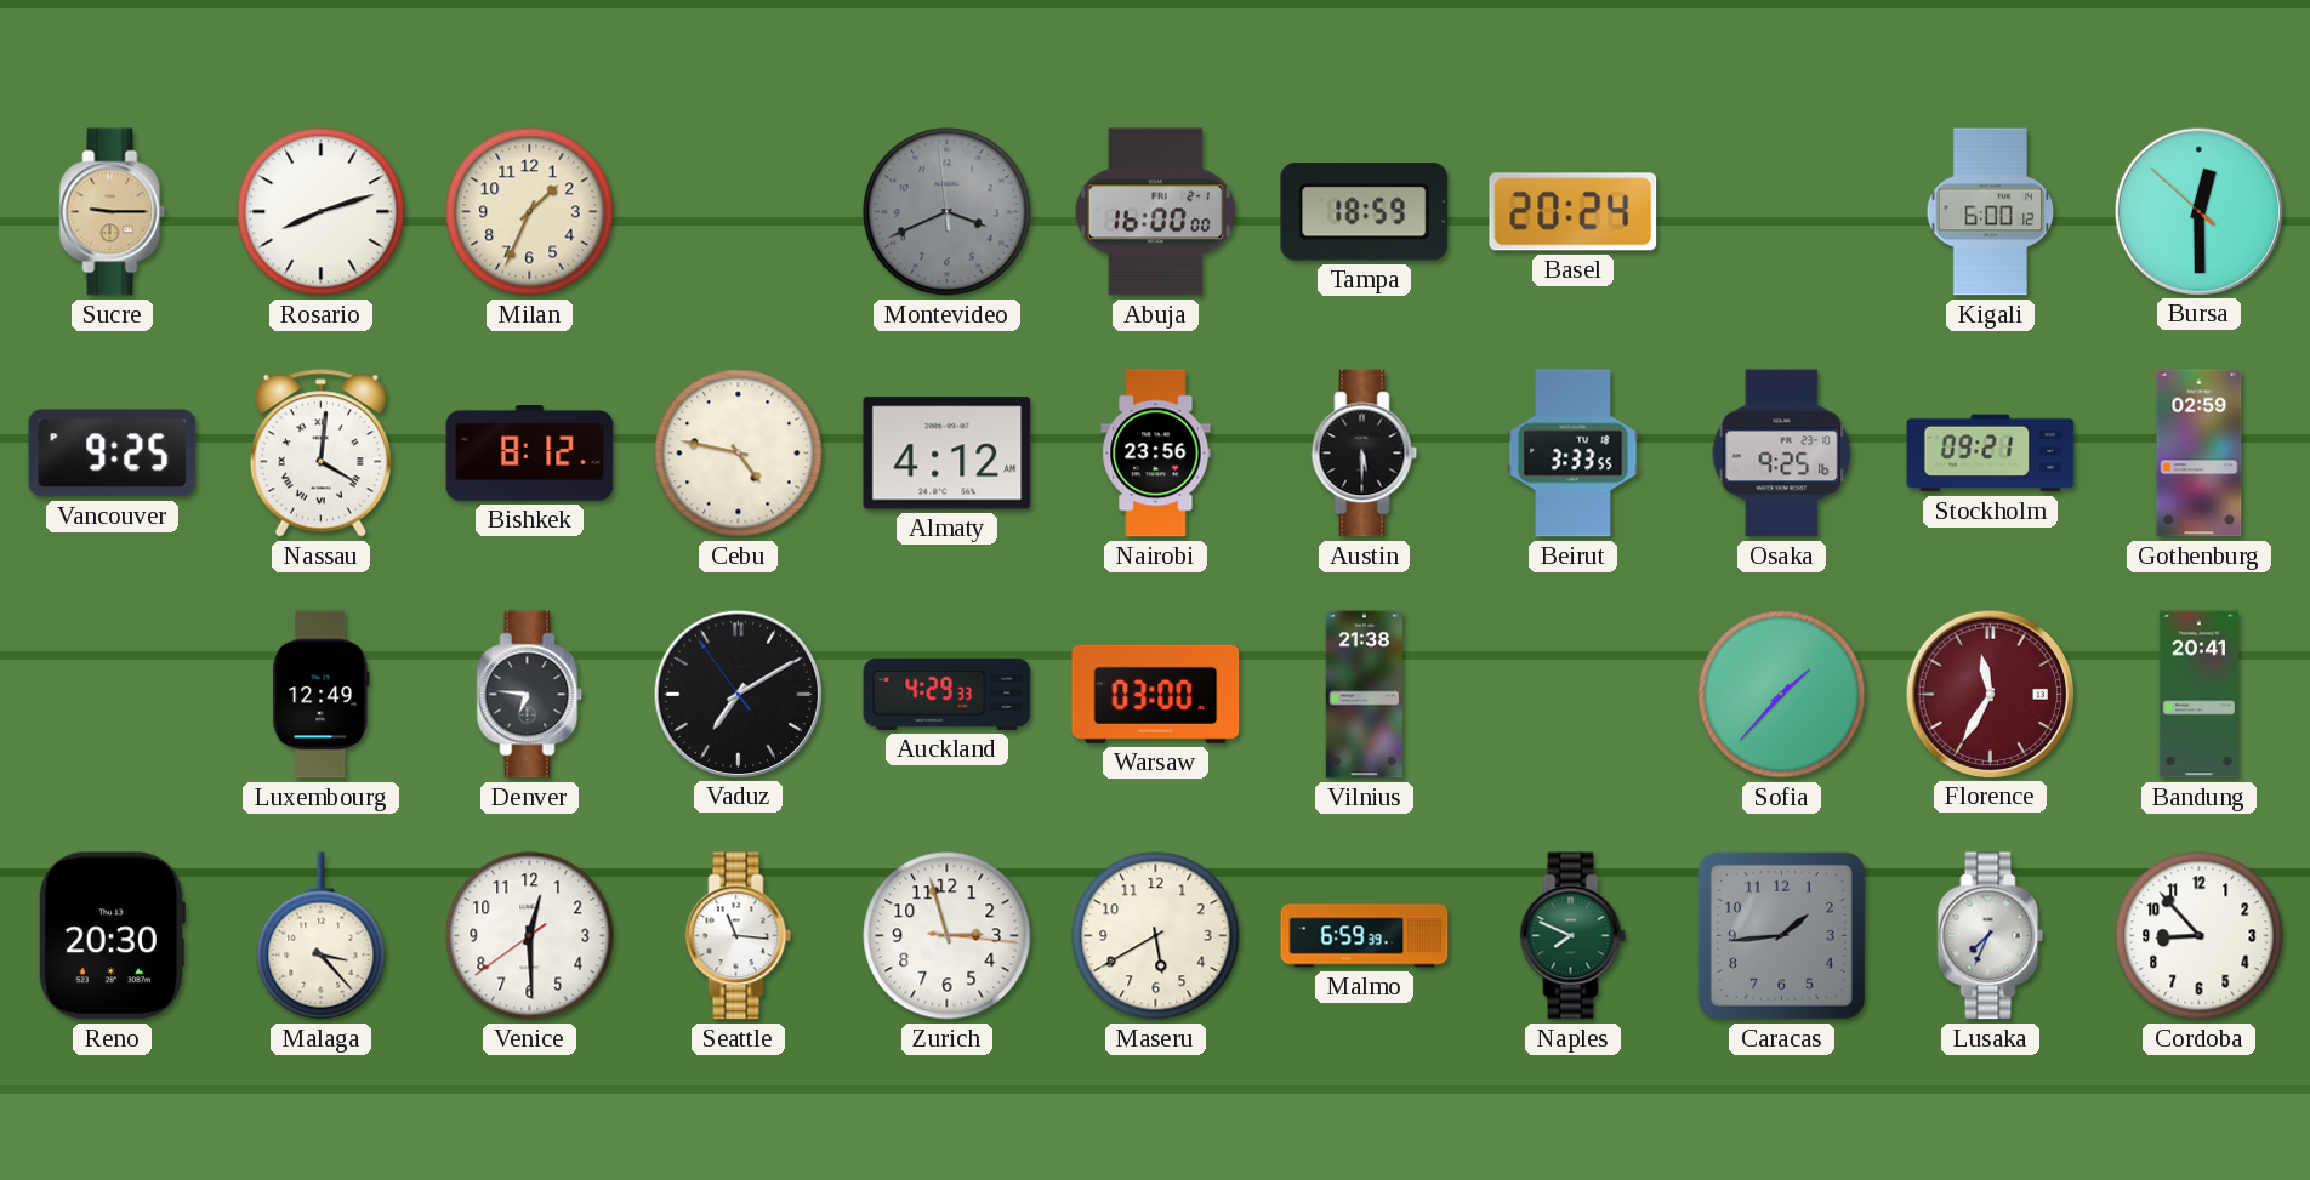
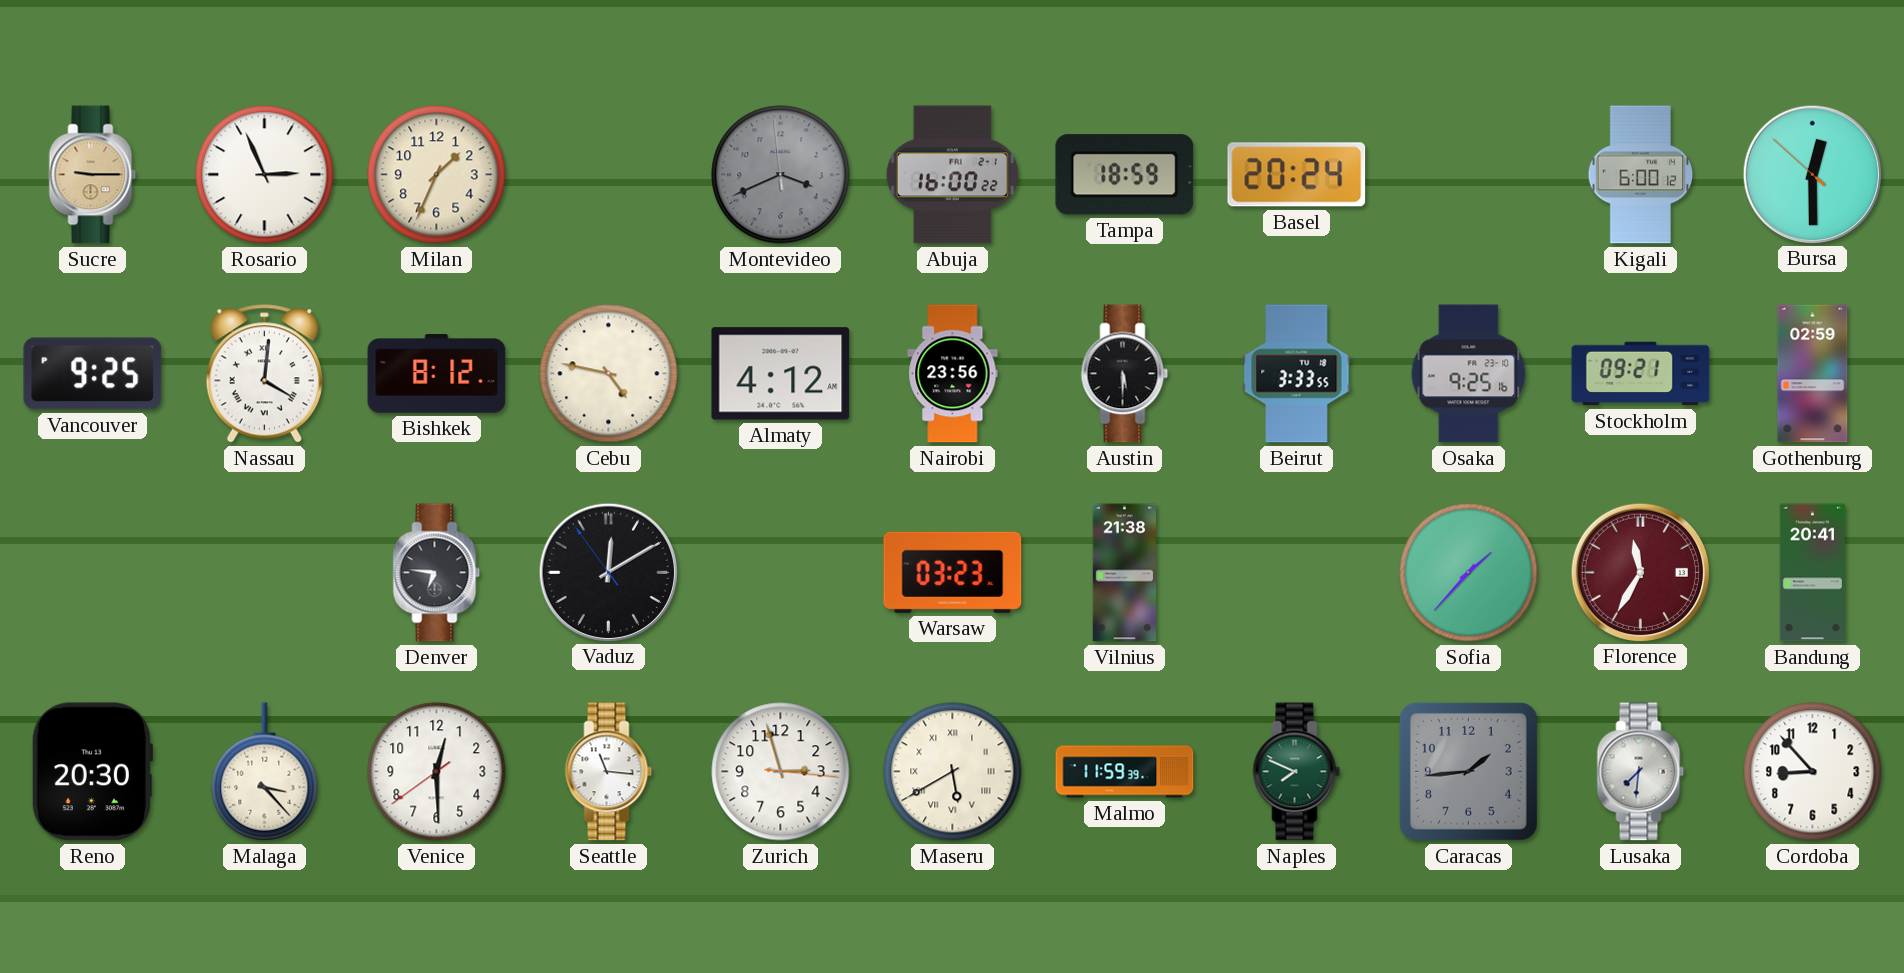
Rosario: 8:12 -> 2:56 (265, 175)
Abuja: 16:00:00 -> 16:00:22 (952, 175)
Luxembourg: 12:49 -> none (322, 695)
Vaduz: 7:09 -> 12:09 (608, 572)
Auckland: 4:29 -> none (948, 694)
Warsaw: 03:00 -> 03:23 (953, 572)
Maseru numerals: Arabic -> Roman (953, 772)
Malmo: 6:59 -> 11:59 (1125, 772)
Lusaka: 7:34 -> 7:31 (1641, 772)
